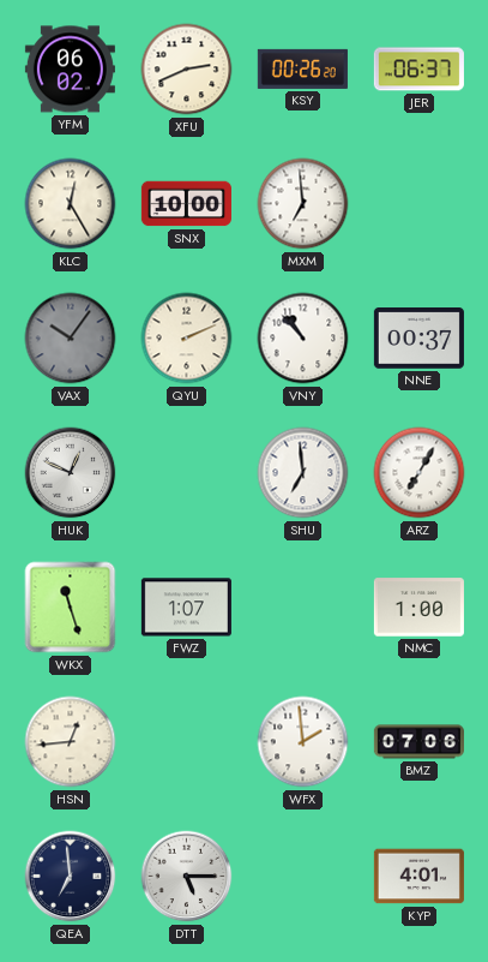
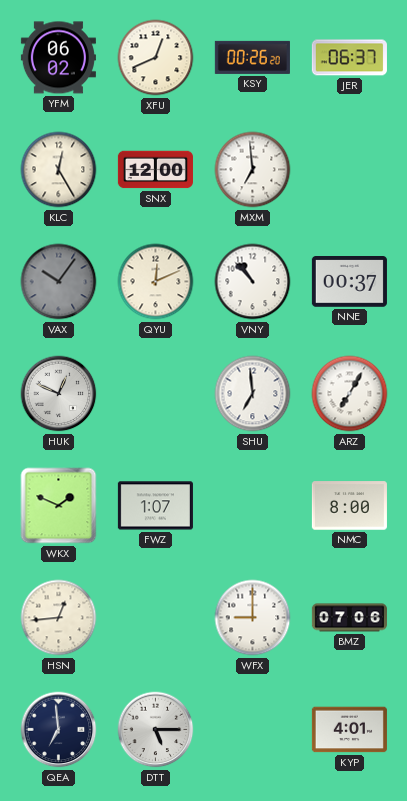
XFU: 2:41 -> 12:41 (156, 58)
SNX: 10:00 -> 12:00 (155, 170)
QYU: 2:11 -> 12:11 (156, 282)
WKX: 11:27 -> 1:49 (59, 506)
NMC: 1:00 -> 8:00 (349, 506)
WFX: 1:59 -> 9:00 (253, 618)
